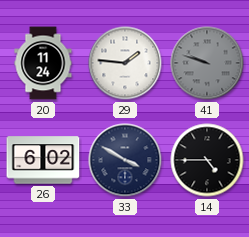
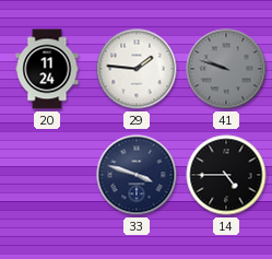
26: 6:02 -> none (43, 160)
33: 3:50 -> 3:48 (137, 175)
